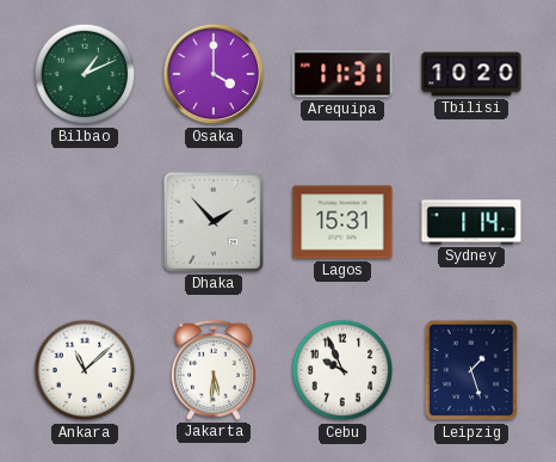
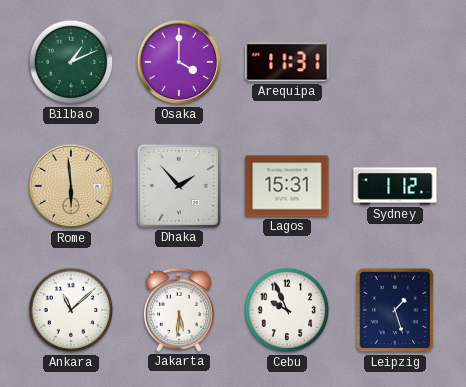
Tbilisi: 10:20 -> none (471, 74)
Rome: none -> 5:59 (71, 186)
Sydney: 1:14 -> 1:12 (395, 186)
